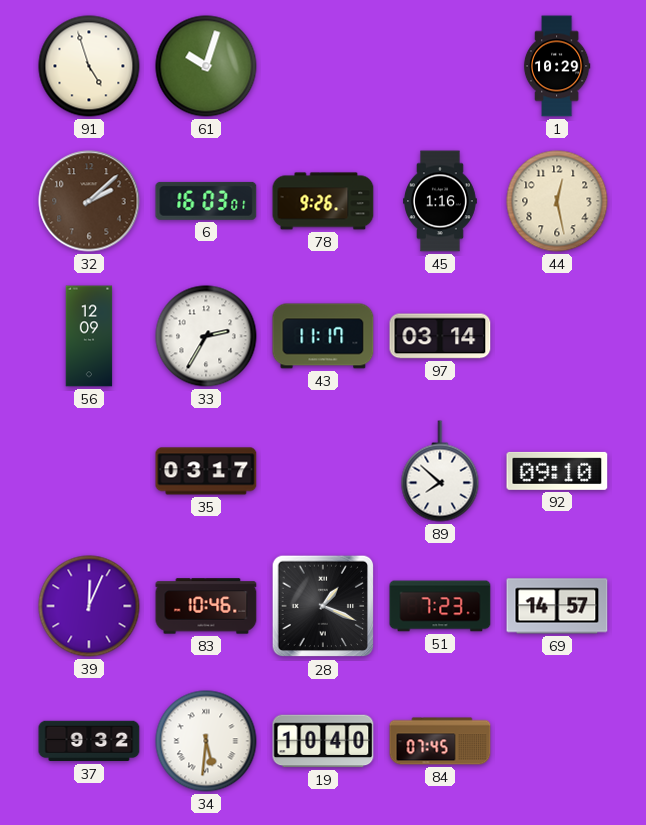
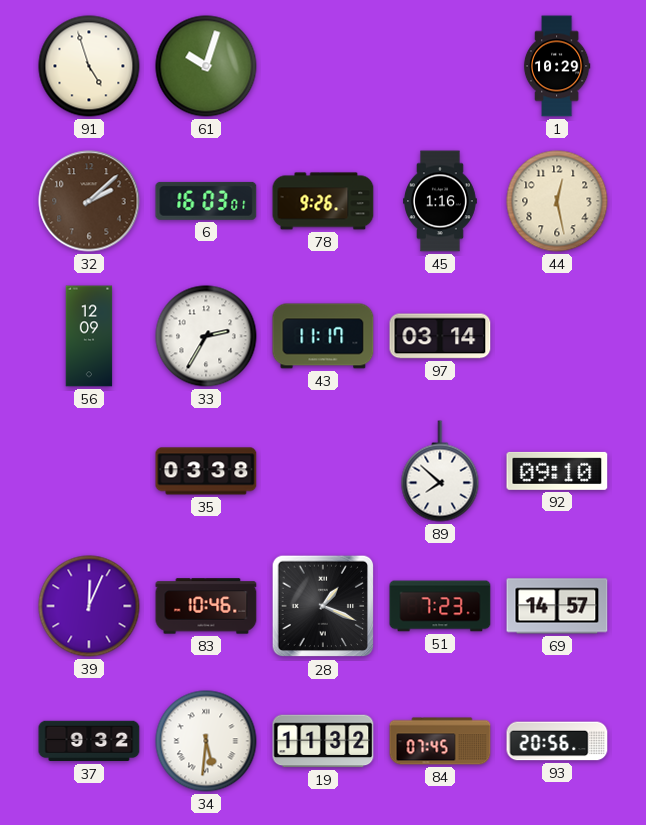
35: 03:17 -> 03:38 (206, 471)
19: 10:40 -> 11:32 (323, 741)
93: none -> 20:56 (557, 741)
